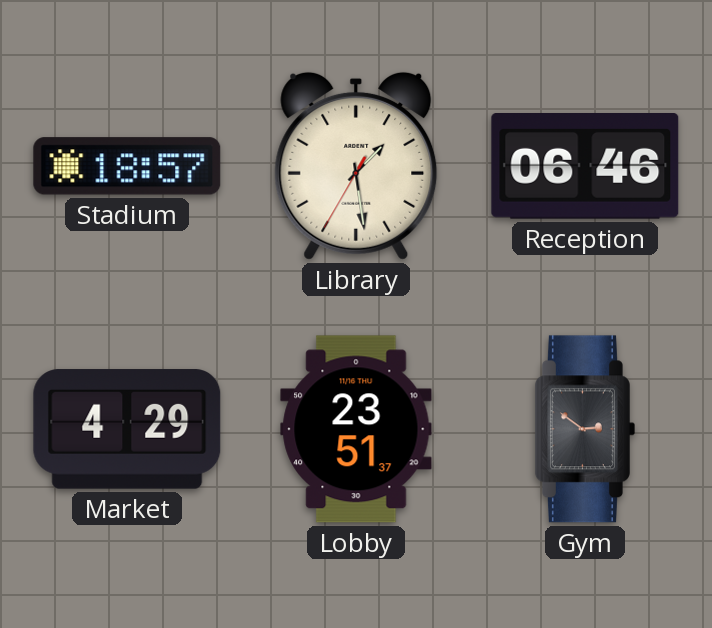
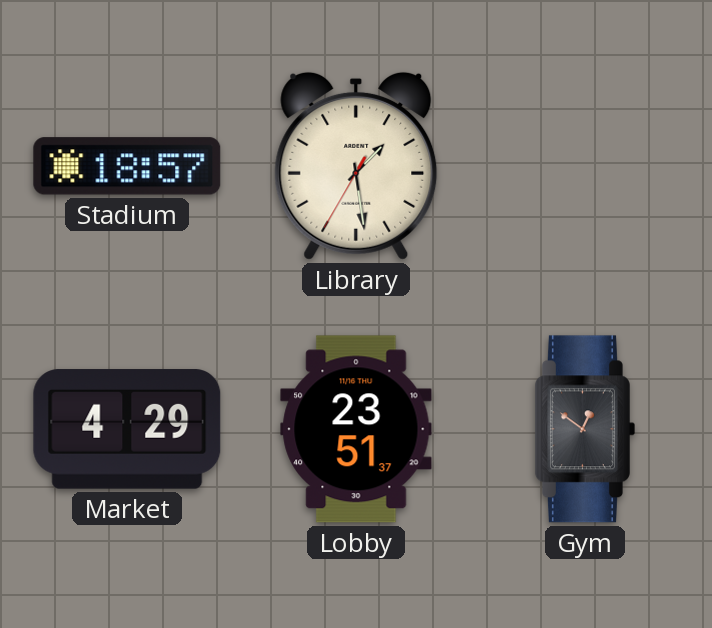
Reception: 06:46 -> none (585, 167)
Gym: 2:51 -> 12:51 (585, 429)
